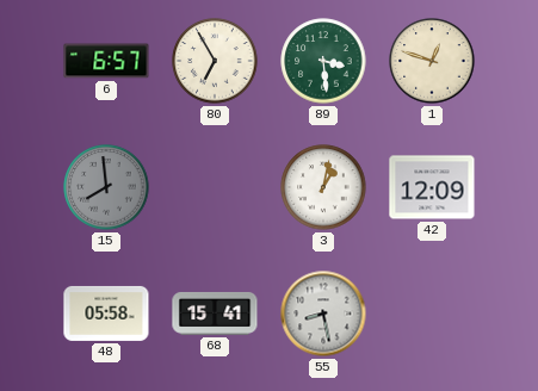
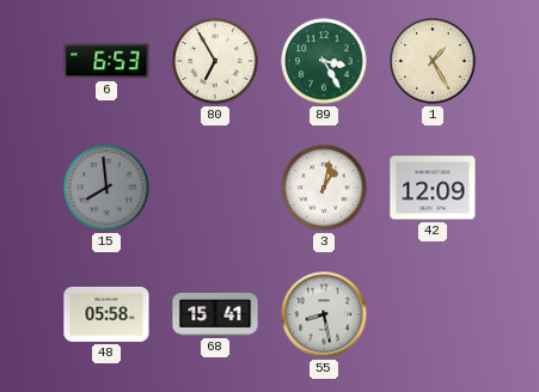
6: 6:57 -> 6:53 (106, 61)
89: 3:29 -> 3:25 (324, 61)
1: 12:48 -> 1:25 (433, 61)
